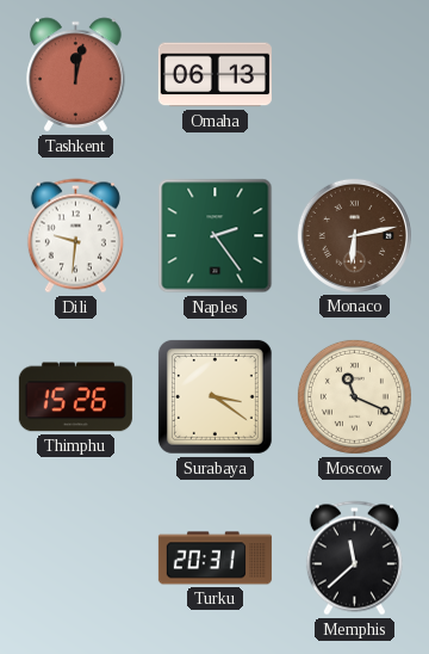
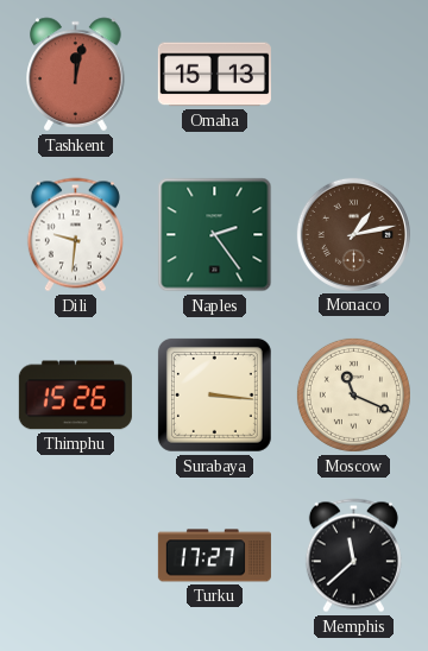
Omaha: 06:13 -> 15:13 (214, 75)
Monaco: 6:13 -> 1:13 (353, 234)
Surabaya: 3:21 -> 3:16 (214, 394)
Turku: 20:31 -> 17:27 (214, 556)
